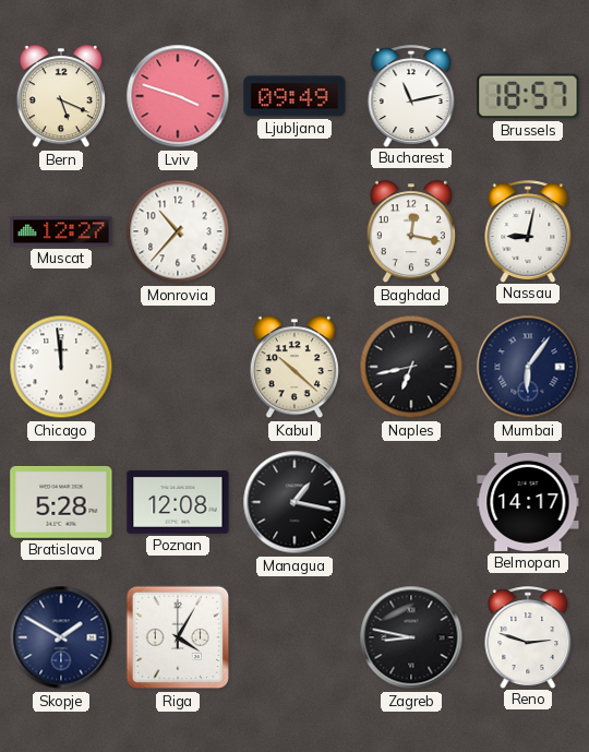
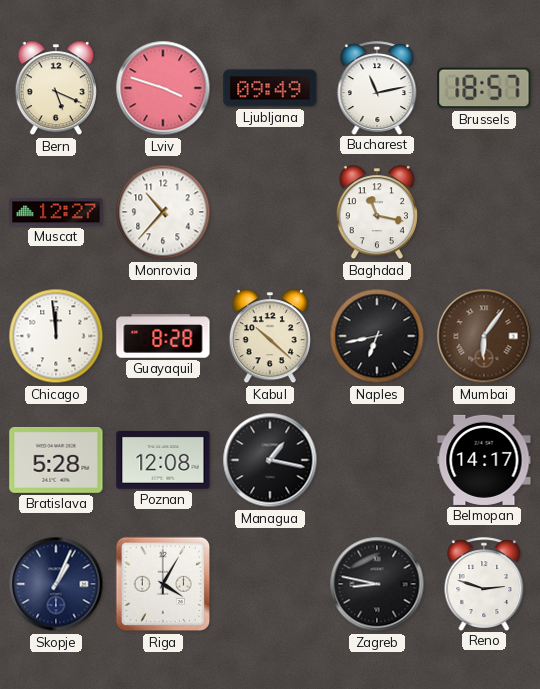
Baghdad: 12:17 -> 11:17 (377, 213)
Nassau: 9:02 -> none (528, 231)
Guayaquil: none -> 8:28 (163, 336)
Mumbai dial: navy -> brown (484, 336)
Skopje: 1:50 -> 1:04 (56, 584)
